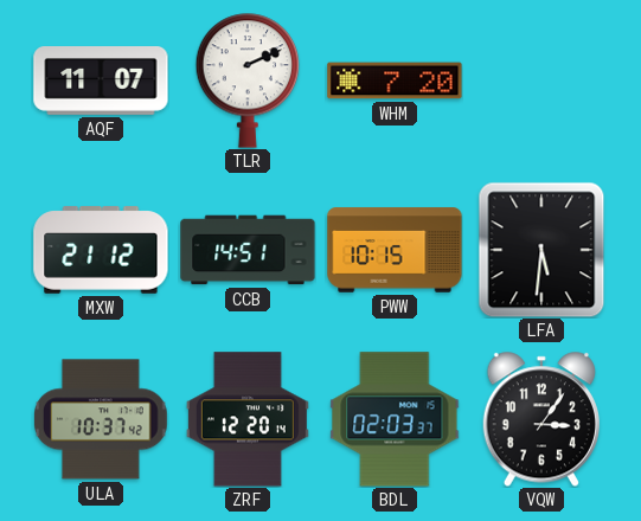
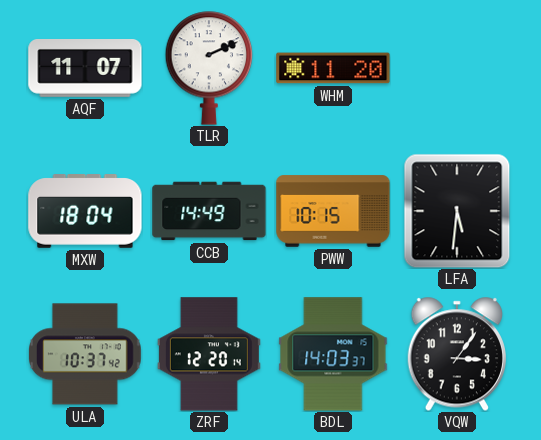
WHM: 7:20 -> 11:20 (333, 68)
MXW: 21:12 -> 18:04 (85, 211)
CCB: 14:51 -> 14:49 (209, 211)
BDL: 02:03 -> 14:03 (333, 354)
